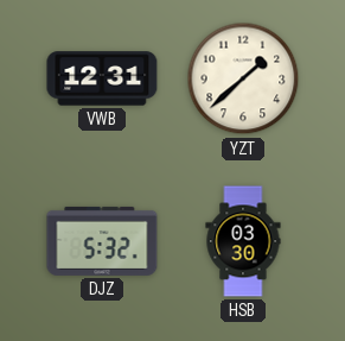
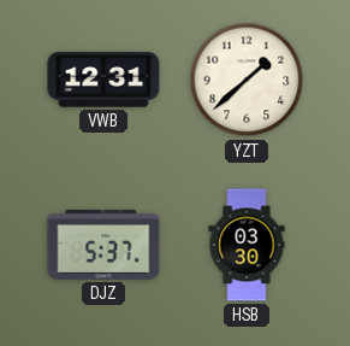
DJZ: 5:32 -> 5:37 (103, 245)
